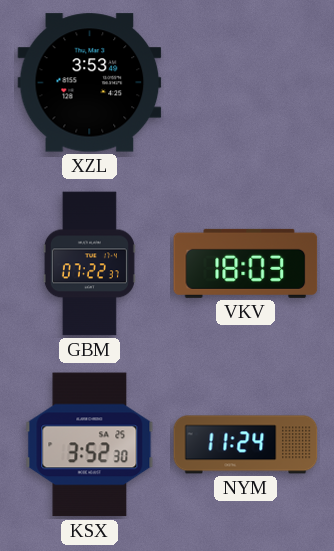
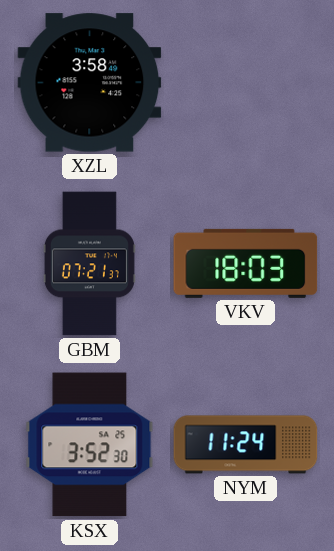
XZL: 3:53 -> 3:58 (90, 83)
GBM: 07:22 -> 07:21 (89, 264)
